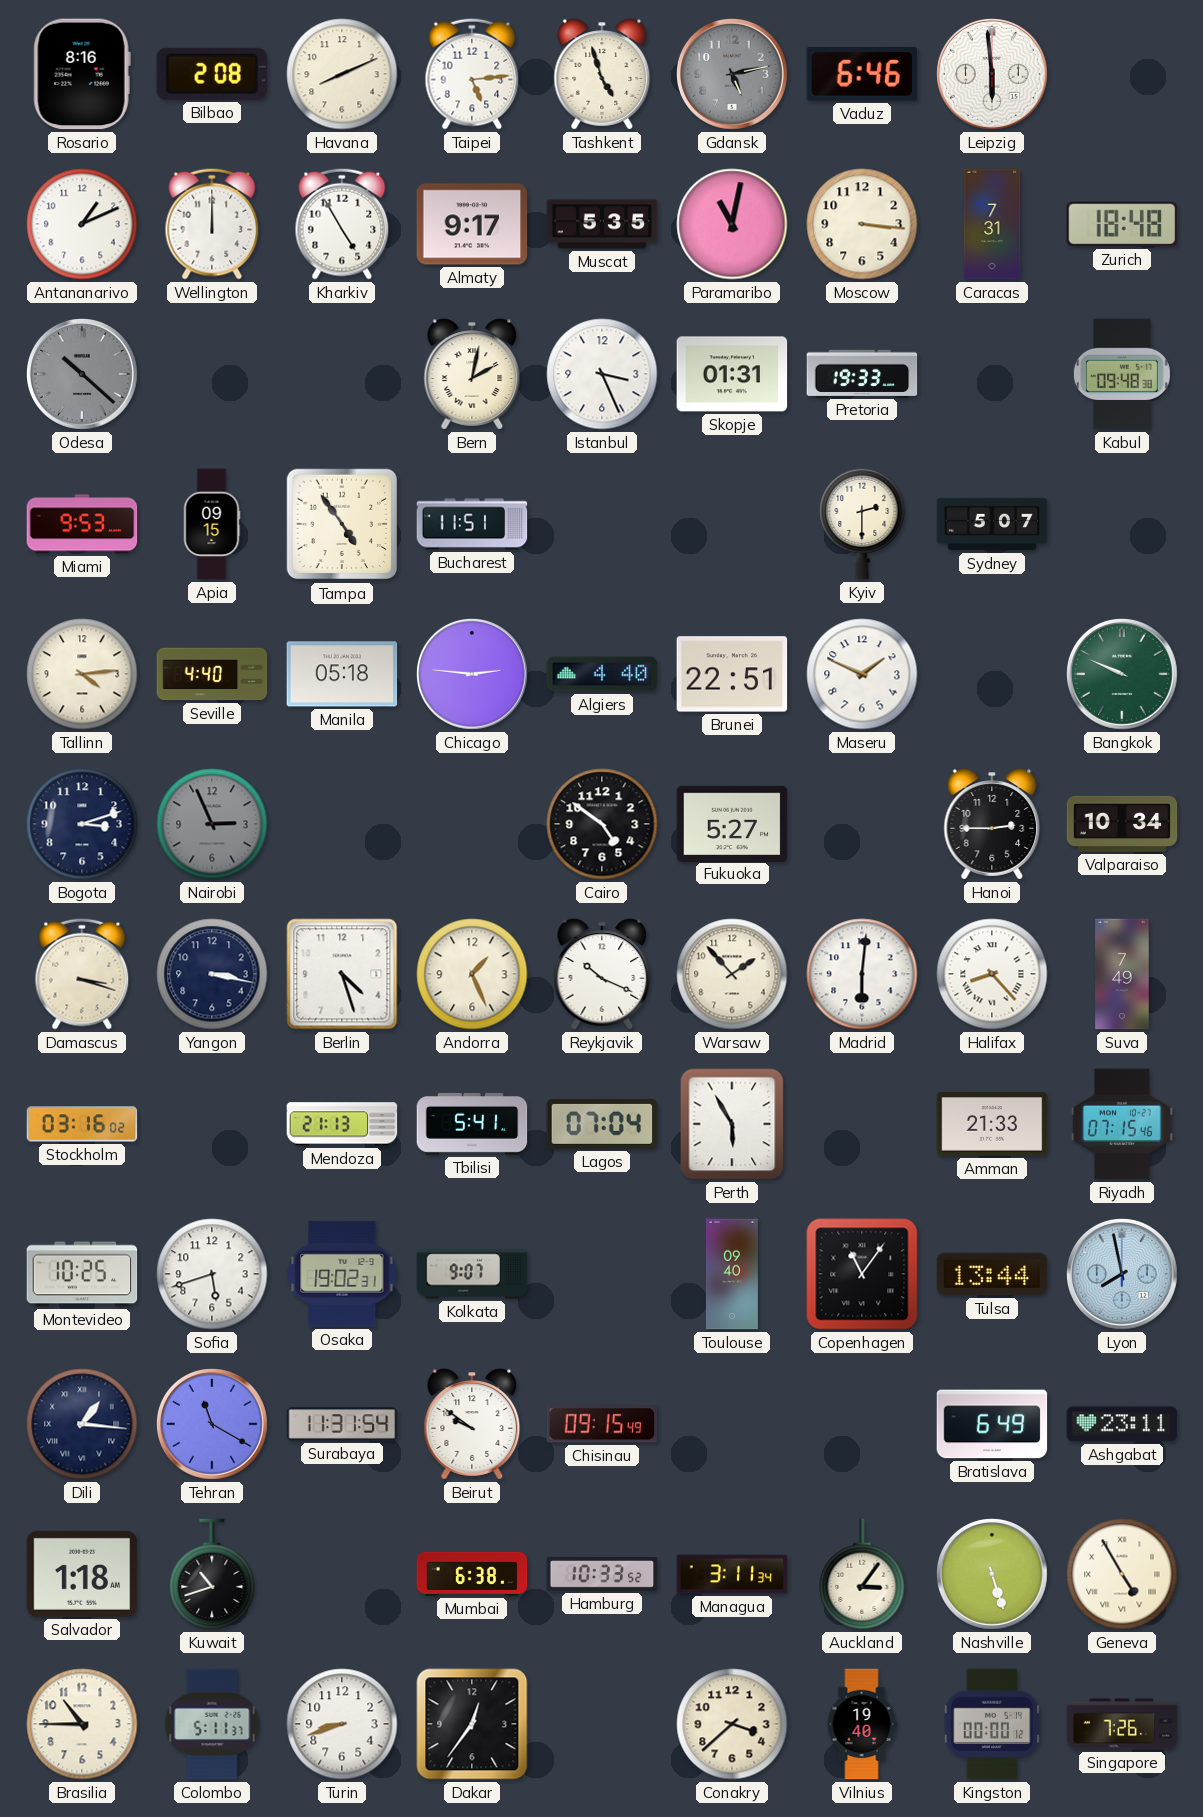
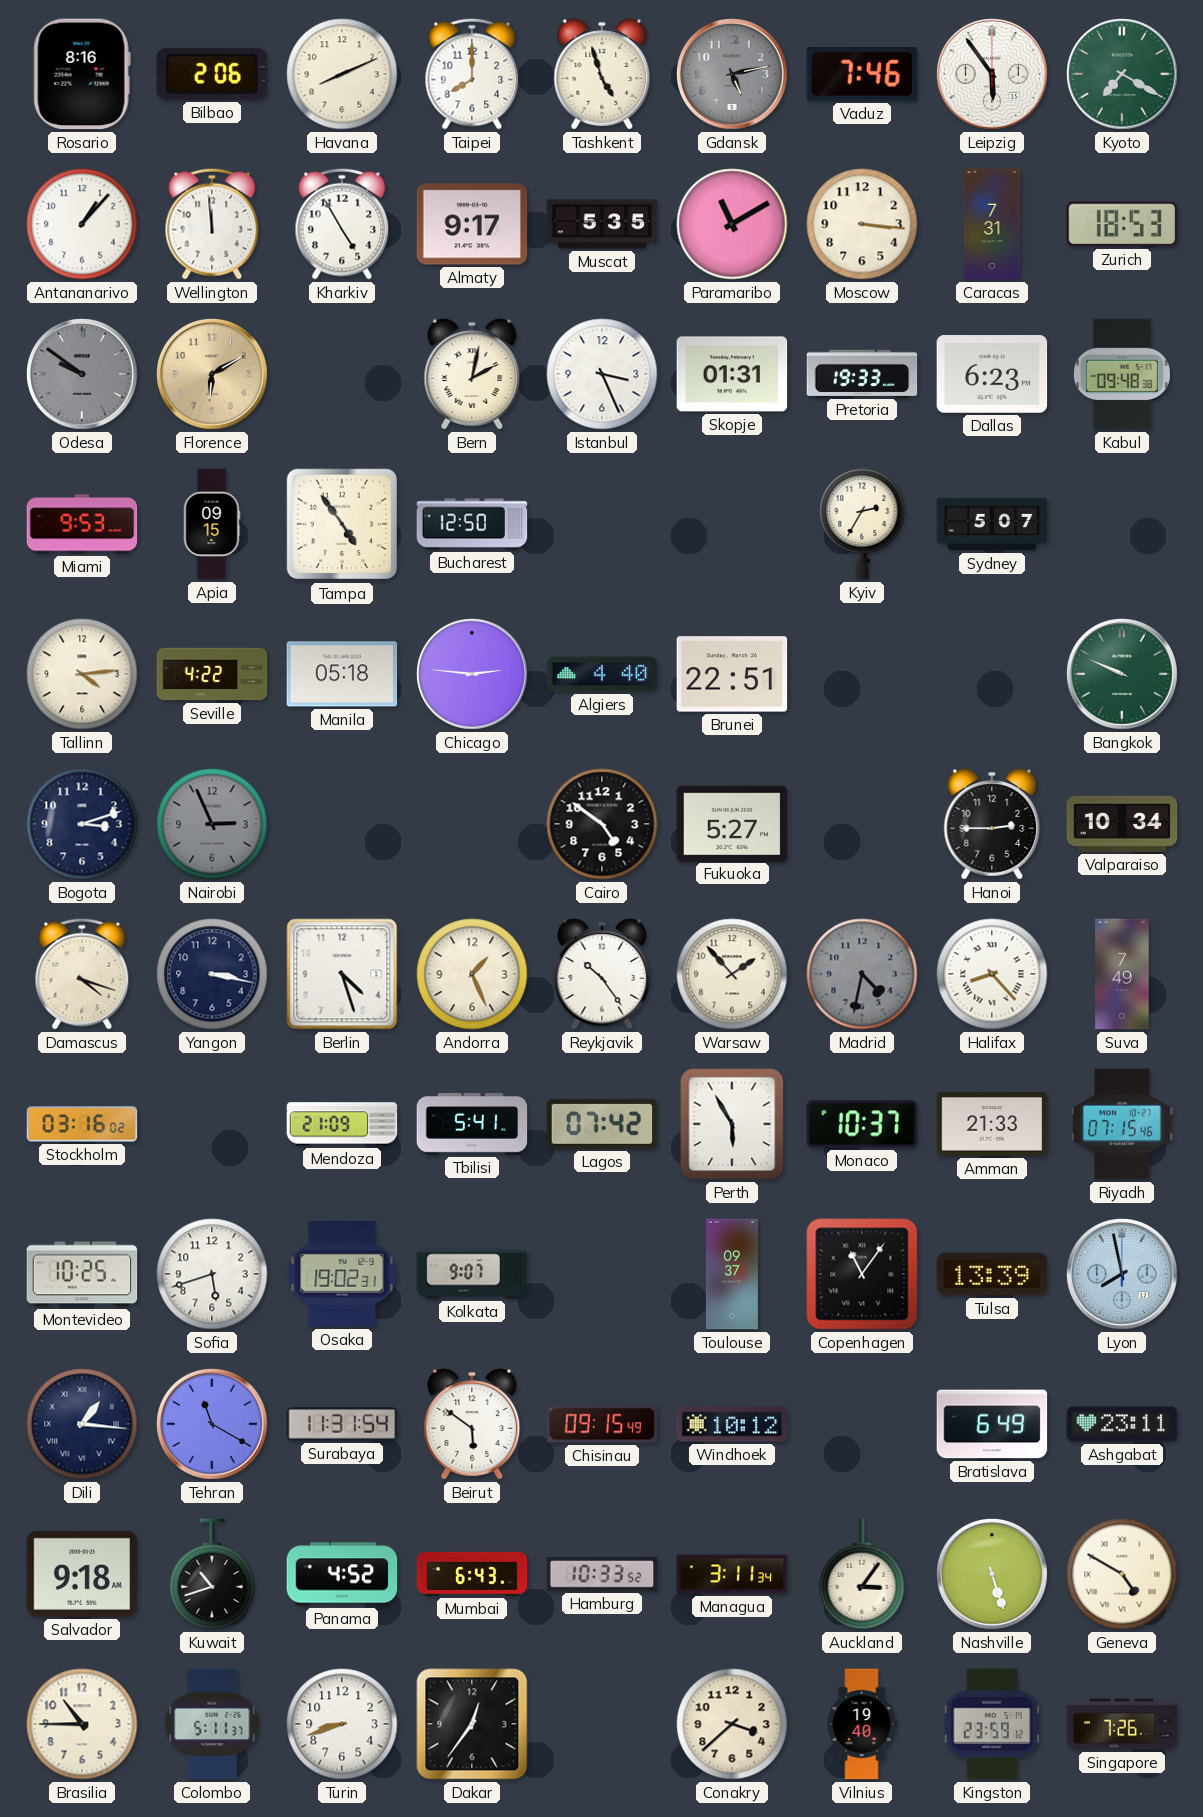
Bilbao: 2:08 -> 2:06 (211, 74)
Taipei: 5:14 -> 8:00 (472, 74)
Vaduz: 6:46 -> 7:46 (862, 75)
Leipzig: 5:59 -> 5:54 (993, 75)
Kyoto: none -> 7:20 (1123, 75)
Antananarivo: 1:11 -> 1:07 (82, 224)
Wellington: 12:00 -> 11:59 (212, 224)
Paramaribo: 11:02 -> 11:10 (732, 224)
Zurich: 18:48 -> 18:53 (1122, 224)
Odesa: 10:22 -> 9:51 (83, 375)
Florence: none -> 6:10 (213, 375)
Dallas: none -> 6:23 (992, 375)
Bucharest: 11:51 -> 12:50 (472, 524)
Kyiv: 2:30 -> 2:35 (862, 524)
Seville: 4:40 -> 4:22 (212, 674)
Maseru: 1:49 -> none (862, 674)
Damascus: 3:18 -> 4:18 (82, 974)
Reykjavik: 10:19 -> 10:24 (602, 974)
Madrid: 6:01 -> 4:32 (862, 974)
Madrid dial: white -> grey (862, 974)
Mendoza: 21:13 -> 21:09 (342, 1124)
Lagos: 07:04 -> 07:42 (602, 1124)
Monaco: none -> 10:37 (862, 1124)
Toulouse: 09:40 -> 09:37 (732, 1274)
Tulsa: 13:44 -> 13:39 (992, 1274)
Beirut: 9:51 -> 5:51 (472, 1424)
Windhoek: none -> 10:12 (732, 1424)
Salvador: 1:18 -> 9:18 (82, 1574)
Panama: none -> 4:52 (342, 1574)
Mumbai: 6:38 -> 6:43 (472, 1574)
Geneva: 4:55 -> 4:50 (1122, 1574)
Kingston: 00:00 -> 23:59 (992, 1724)
